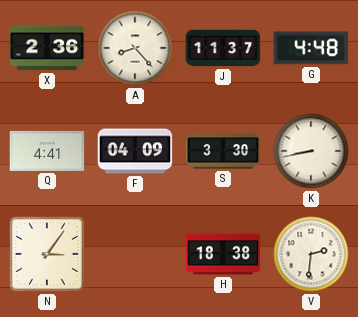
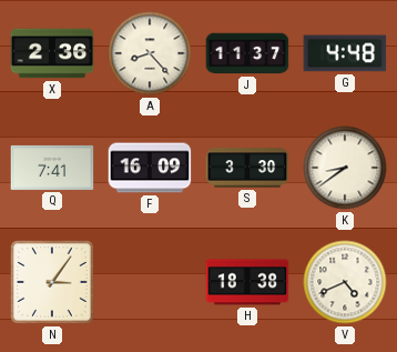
Q: 4:41 -> 7:41 (52, 168)
F: 04:09 -> 16:09 (150, 168)
K: 8:43 -> 8:39 (345, 168)
V: 2:31 -> 4:41 (345, 282)
